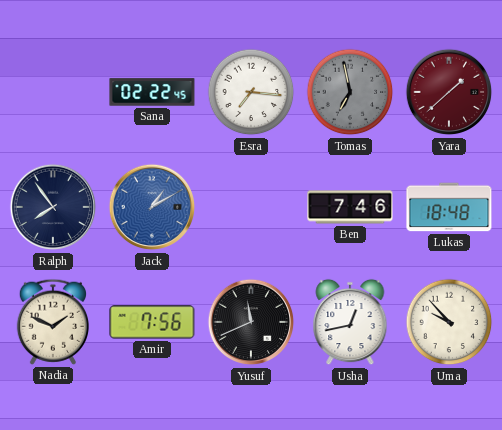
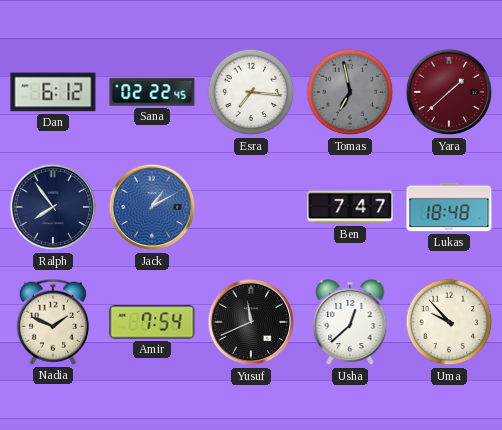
Dan: none -> 6:12 (53, 92)
Ben: 7:46 -> 7:47 (350, 207)
Amir: 7:56 -> 7:54 (152, 322)
Usha: 12:43 -> 12:38 (350, 322)
